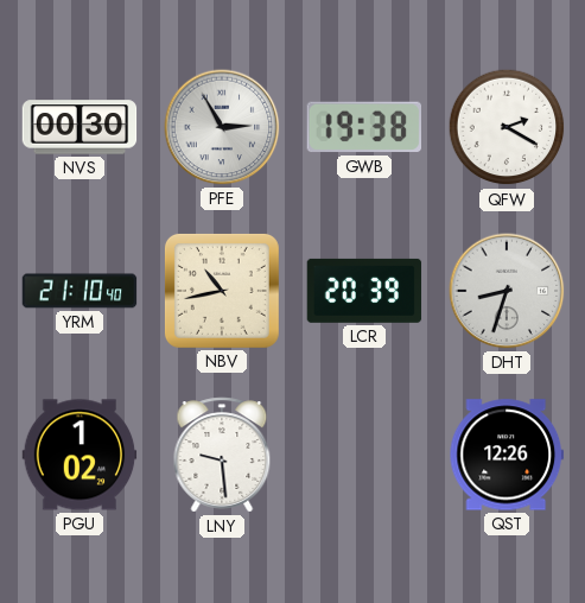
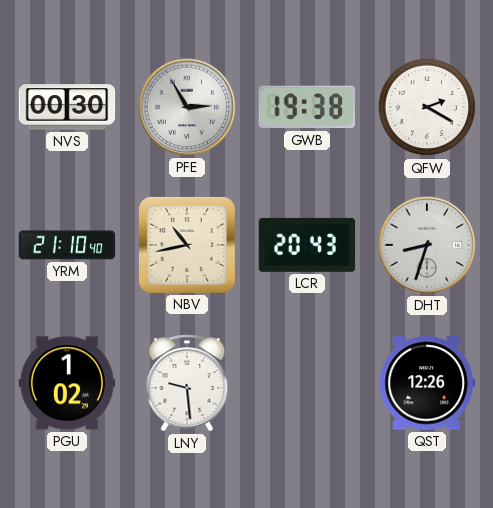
LCR: 20:39 -> 20:43 (307, 245)
